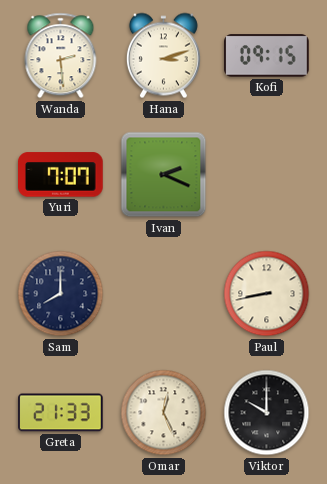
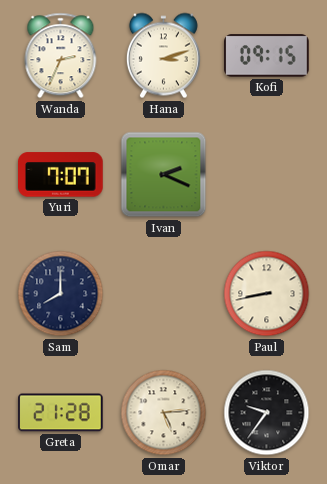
Wanda: 2:29 -> 2:34 (61, 56)
Greta: 21:33 -> 21:28 (61, 413)
Omar: 12:26 -> 5:14 (164, 413)
Viktor: 10:00 -> 9:36 (267, 413)
